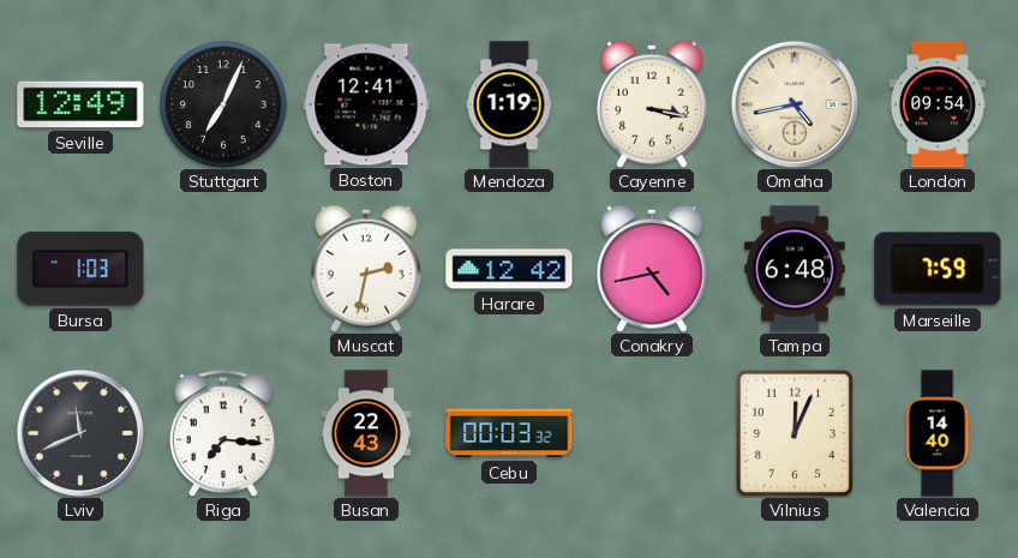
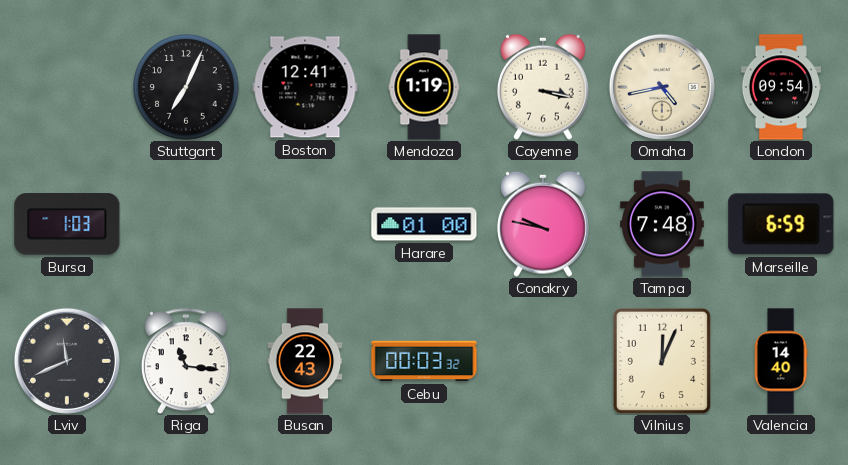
Seville: 12:49 -> none (80, 104)
Muscat: 2:32 -> none (366, 269)
Harare: 12:42 -> 01:00 (424, 224)
Conakry: 4:43 -> 9:47 (543, 224)
Tampa: 6:48 -> 7:48 (662, 224)
Marseille: 7:59 -> 6:59 (781, 224)
Riga: 7:16 -> 11:16 (186, 361)
